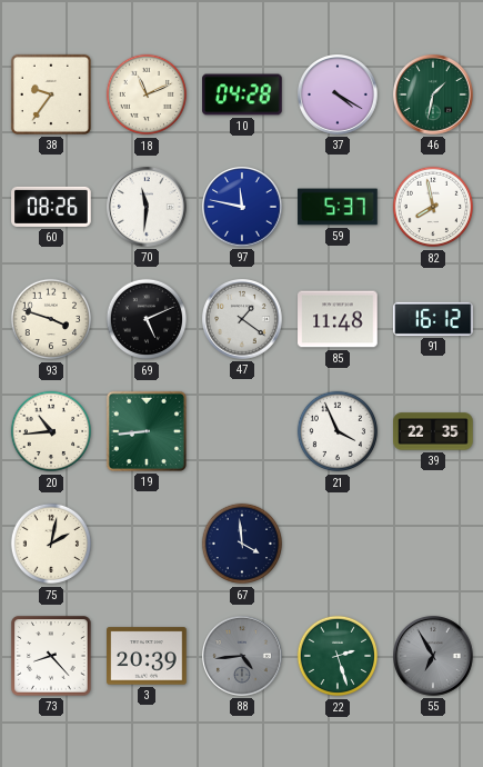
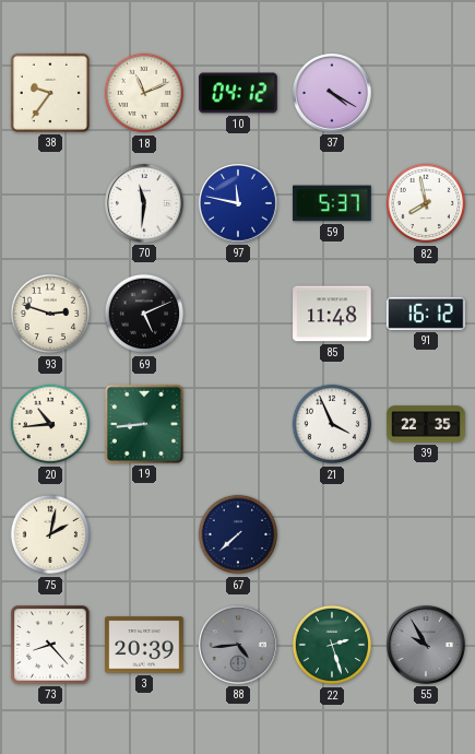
10: 04:28 -> 04:12 (238, 93)
46: 1:32 -> none (434, 96)
60: 08:26 -> none (51, 207)
93: 3:48 -> 2:48 (50, 314)
47: 1:21 -> none (243, 320)
67: 3:59 -> 7:38 (238, 534)
55: 6:55 -> 9:55 (427, 646)
